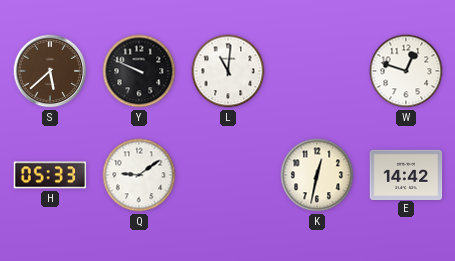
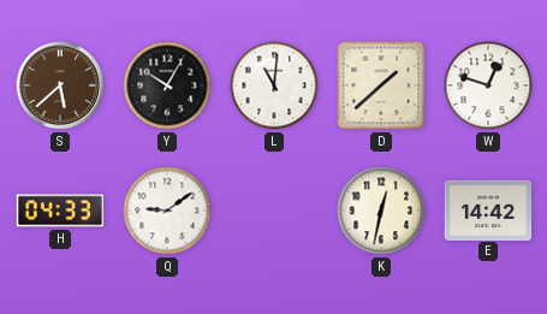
Y: 9:49 -> 10:05 (167, 85)
D: none -> 1:38 (381, 85)
H: 05:33 -> 04:33 (60, 211)
